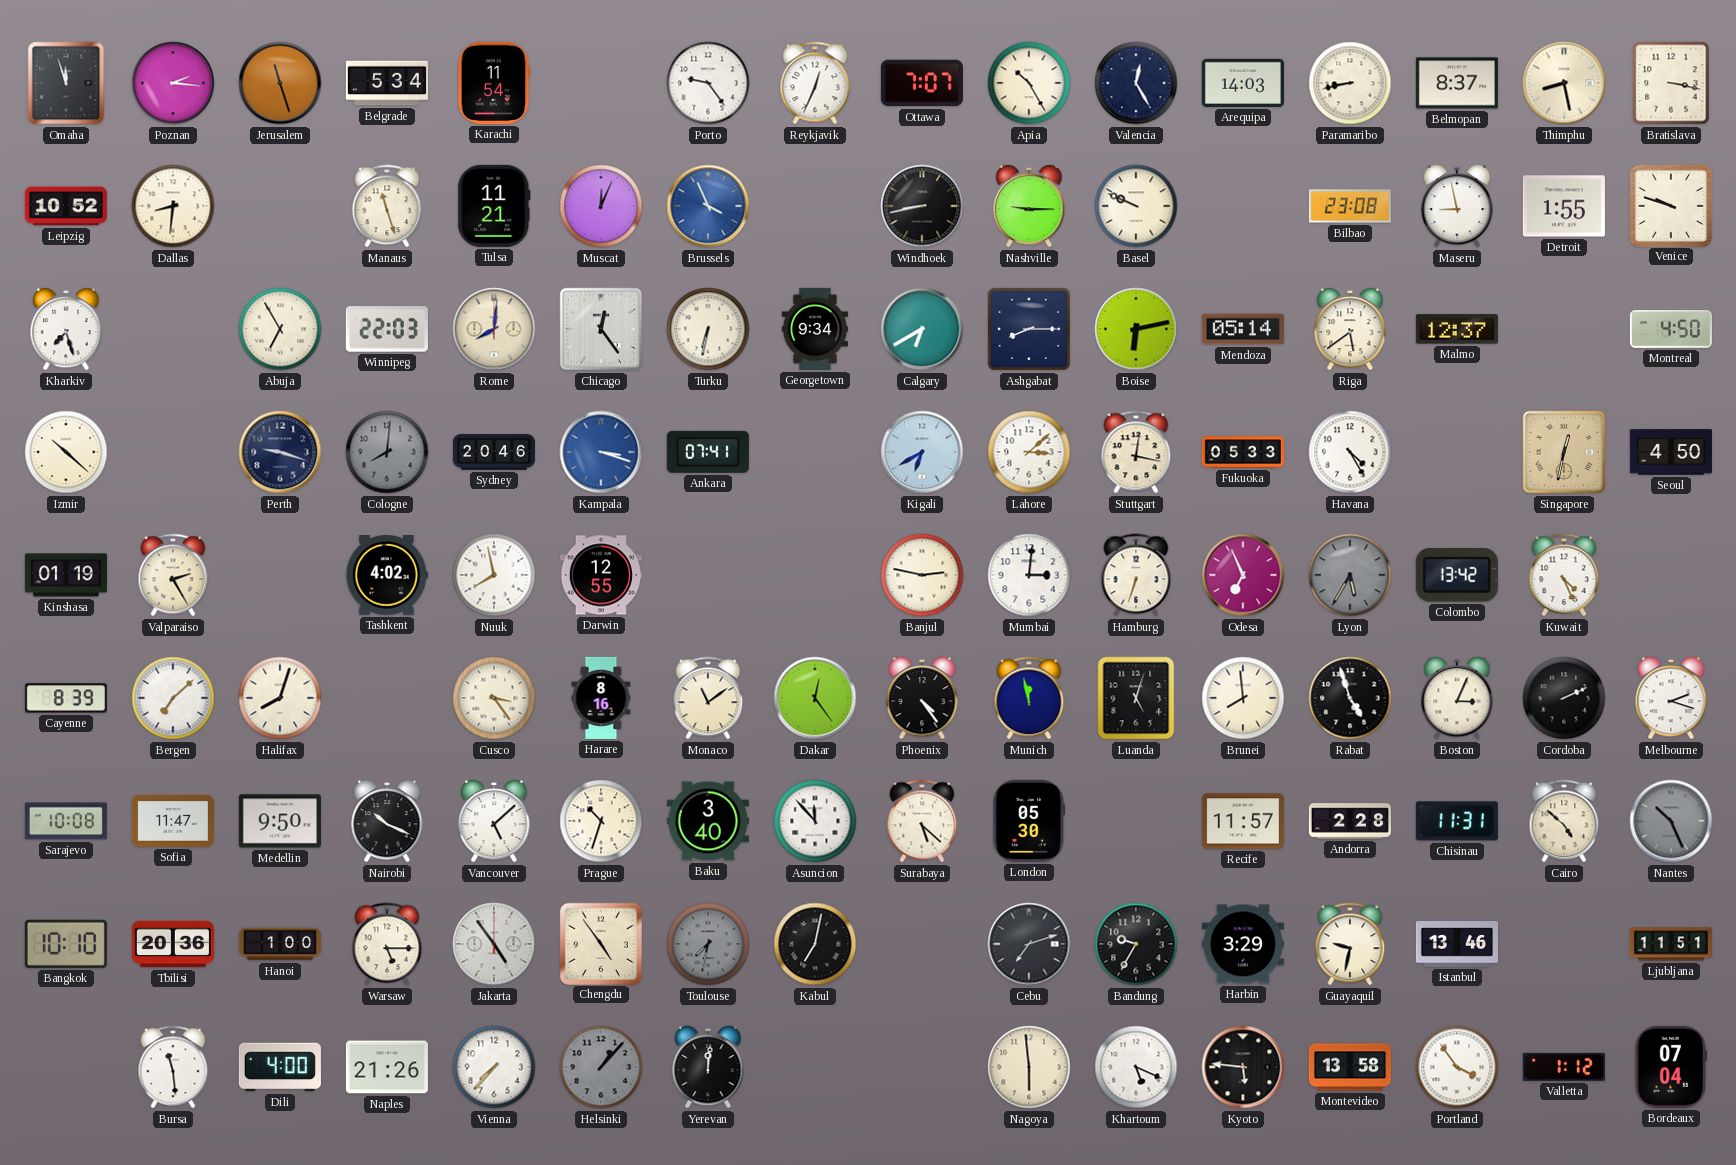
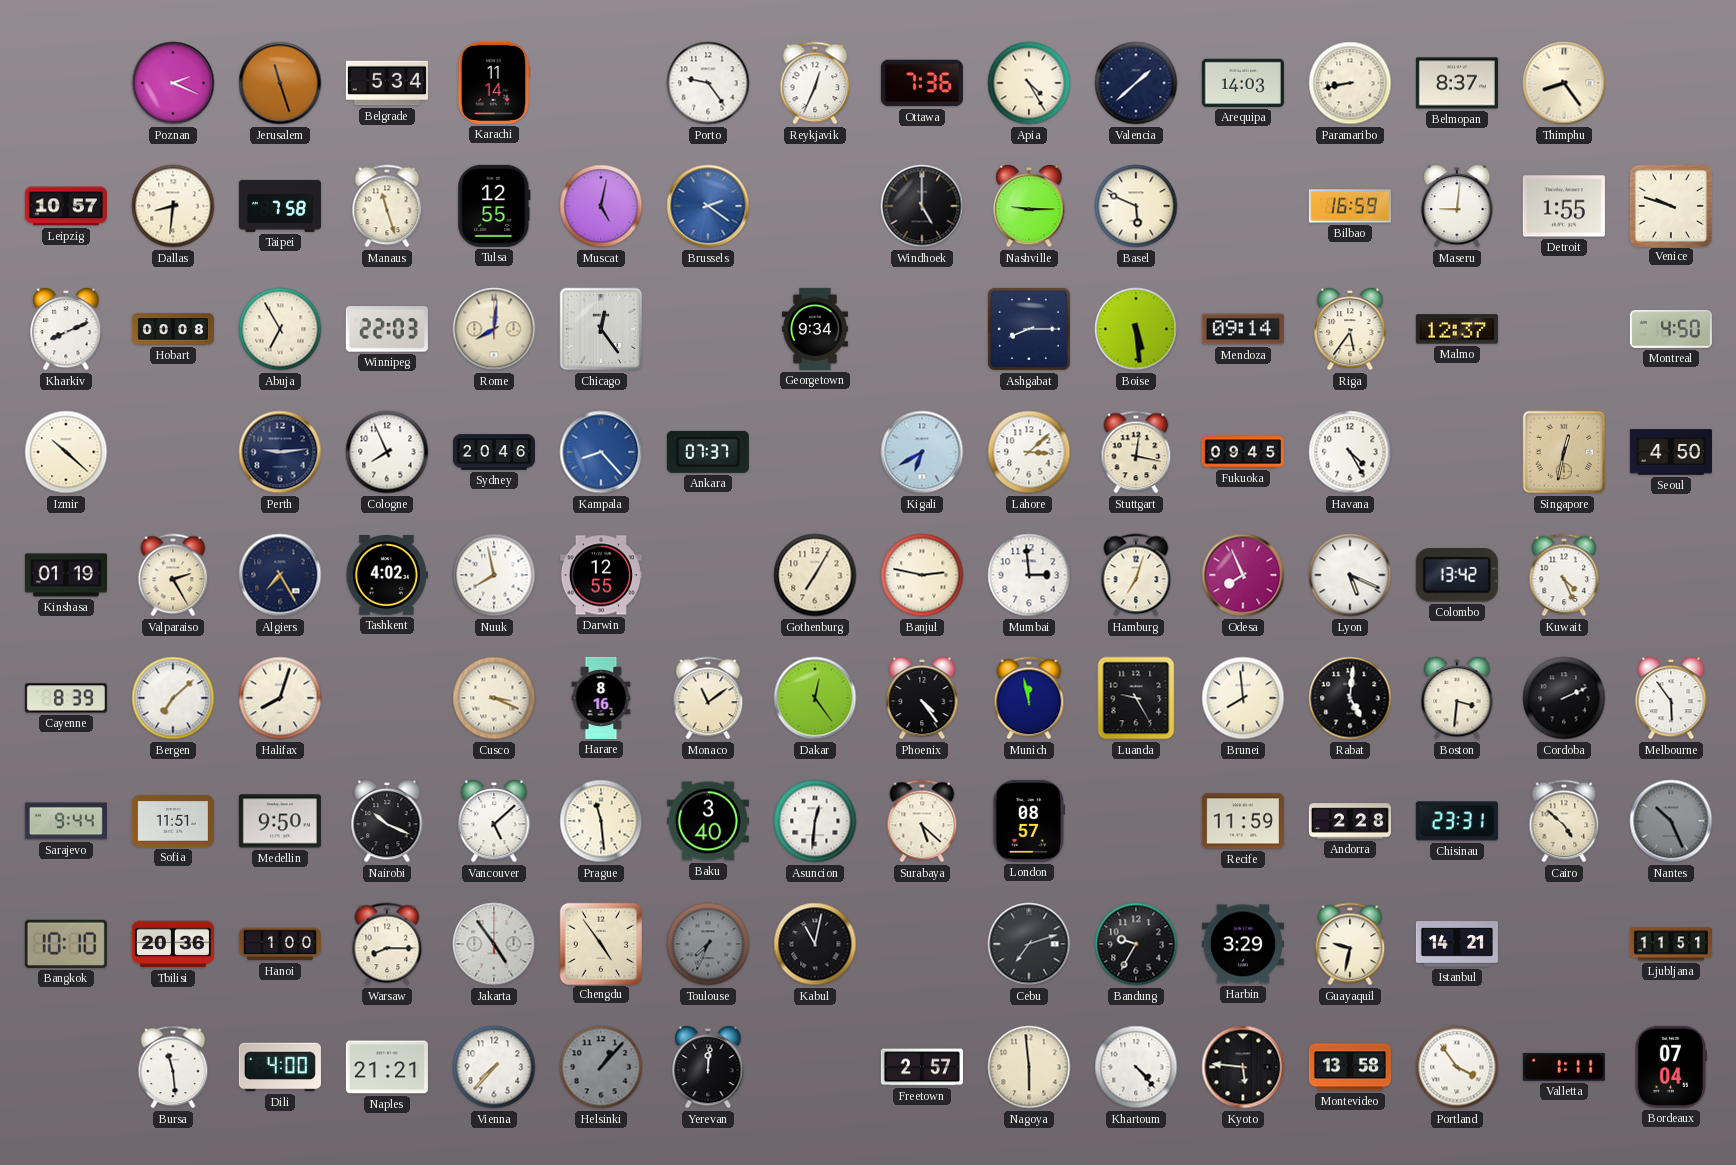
Omaha: 11:57 -> none (66, 83)
Poznan: 2:16 -> 2:19 (173, 83)
Karachi: 11:54 -> 11:14 (494, 83)
Ottawa: 7:07 -> 7:36 (922, 83)
Apia: 10:25 -> 4:25 (1029, 83)
Valencia: 12:25 -> 1:38 (1136, 83)
Thimphu: 8:28 -> 8:24 (1564, 83)
Bratislava: 3:17 -> none (1671, 83)
Leipzig: 10:52 -> 10:57 (66, 206)
Taipei: none -> 7:58 (280, 206)
Tulsa: 11:21 -> 12:55 (494, 206)
Muscat: 12:04 -> 5:02 (601, 206)
Brussels: 3:56 -> 2:21 (708, 206)
Windhoek: 8:43 -> 5:00 (922, 206)
Basel: 9:49 -> 5:49 (1136, 206)
Bilbao: 23:08 -> 16:59 (1350, 206)
Maseru: 8:58 -> 9:01 (1457, 206)
Kharkiv: 7:27 -> 8:11 (66, 329)
Hobart: none -> 00:08 (173, 329)
Turku: 6:32 -> none (708, 329)
Calgary: 6:40 -> none (922, 329)
Boise: 6:13 -> 5:29 (1136, 329)
Mendoza: 05:14 -> 09:14 (1243, 329)
Riga: 5:39 -> 5:36 (1350, 329)
Perth: 9:18 -> 9:14 (280, 452)
Cologne: 8:01 -> 7:56 (387, 452)
Cologne dial: grey -> white (387, 452)
Kampala: 3:18 -> 8:23 (601, 452)
Ankara: 07:41 -> 07:37 (708, 452)
Fukuoka: 05:33 -> 09:45 (1243, 452)
Algiers: none -> 7:25 (280, 575)
Gothenburg: none -> 7:05 (815, 575)
Mumbai: 3:01 -> 2:59 (1029, 575)
Hamburg: 6:33 -> 7:03 (1136, 575)
Odesa: 6:56 -> 7:56 (1243, 575)
Lyon: 5:35 -> 5:19 (1350, 575)
Lyon dial: grey -> white (1350, 575)
Cusco: 3:24 -> 3:19 (494, 698)
Luanda: 5:03 -> 9:25 (1136, 698)
Rabat: 4:57 -> 5:01 (1350, 698)
Boston: 3:04 -> 3:31 (1457, 698)
Melbourne: 2:18 -> 5:54 (1671, 698)
Sarajevo: 10:08 -> 9:44 (66, 821)
Sofia: 11:47 -> 11:51 (173, 822)
Prague: 10:33 -> 11:29 (601, 821)
Asuncion: 11:53 -> 12:31 (815, 821)
London: 05:30 -> 08:57 (1029, 821)
Recife: 11:57 -> 11:59 (1243, 821)
Chisinau: 11:31 -> 23:31 (1457, 821)
Warsaw: 5:15 -> 8:15 (387, 944)
Toulouse: 7:32 -> 7:34 (708, 944)
Kabul: 7:02 -> 11:02 (815, 944)
Istanbul: 13:46 -> 14:21 (1457, 944)
Naples: 21:26 -> 21:21 (387, 1067)
Freetown: none -> 2:57 (922, 1067)
Khartoum: 5:19 -> 4:23 (1136, 1067)
Valletta: 1:12 -> 1:11 (1564, 1067)
